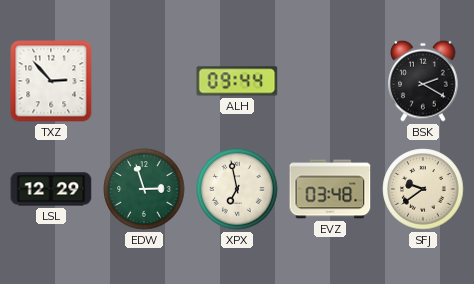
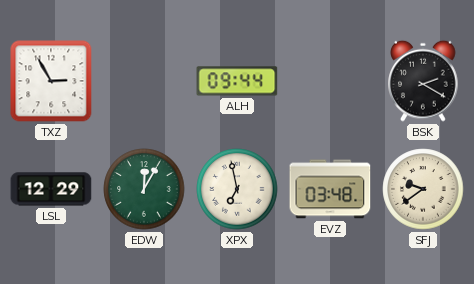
TXZ: 2:53 -> 2:55 (51, 81)
EDW: 2:57 -> 12:05 (144, 189)
